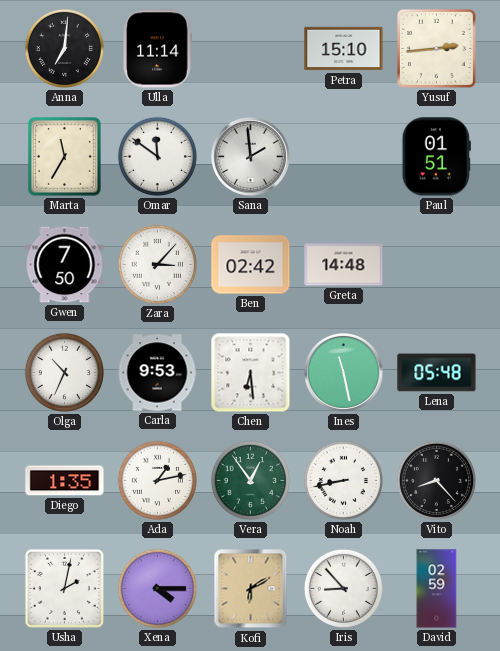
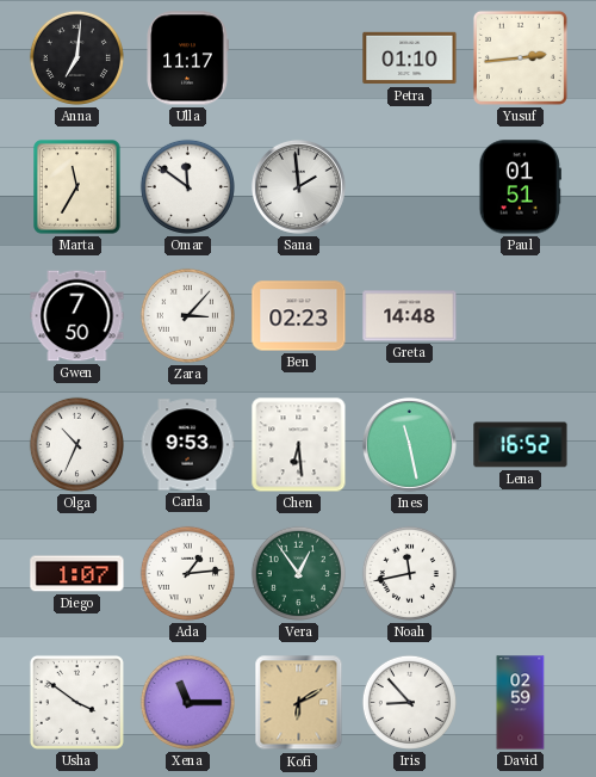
Ulla: 11:14 -> 11:17 (187, 58)
Petra: 15:10 -> 01:10 (410, 58)
Ben: 02:42 -> 02:23 (299, 316)
Lena: 05:48 -> 16:52 (521, 445)
Diego: 1:35 -> 1:07 (77, 574)
Ada: 1:13 -> 1:14 (187, 573)
Noah: 8:43 -> 11:43 (409, 573)
Vito: 8:23 -> none (436, 480)
Usha: 2:02 -> 3:51 (76, 702)
Xena: 4:15 -> 11:15 (187, 702)
